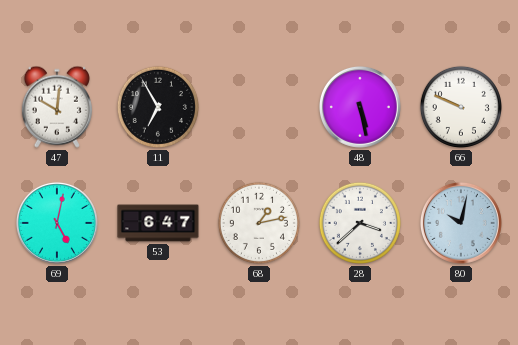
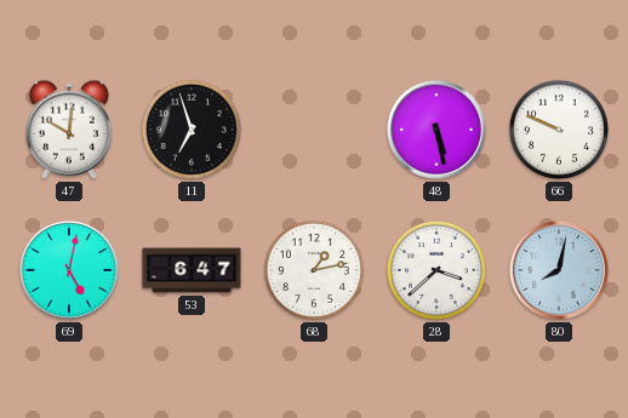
11: 6:55 -> 6:57 (192, 130)
80: 10:02 -> 8:02 (559, 270)
